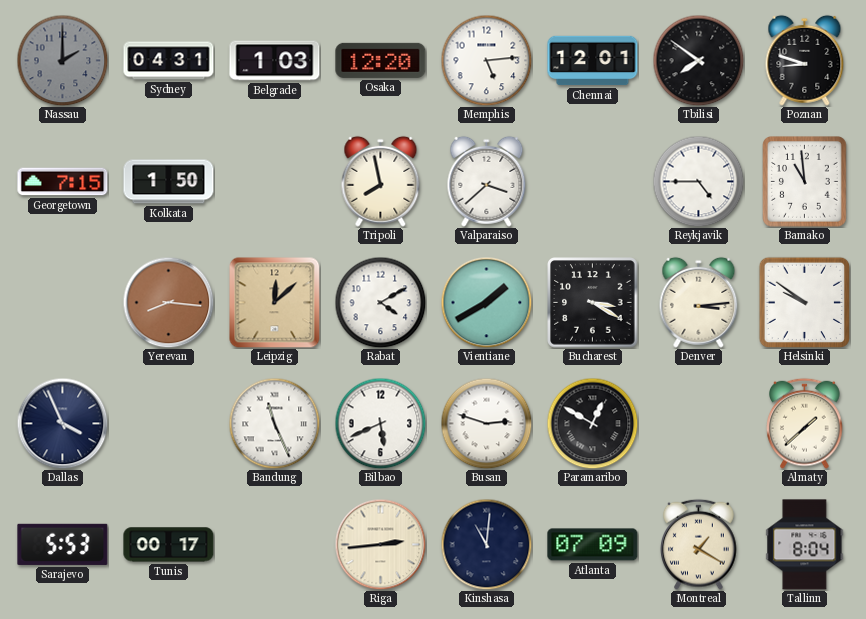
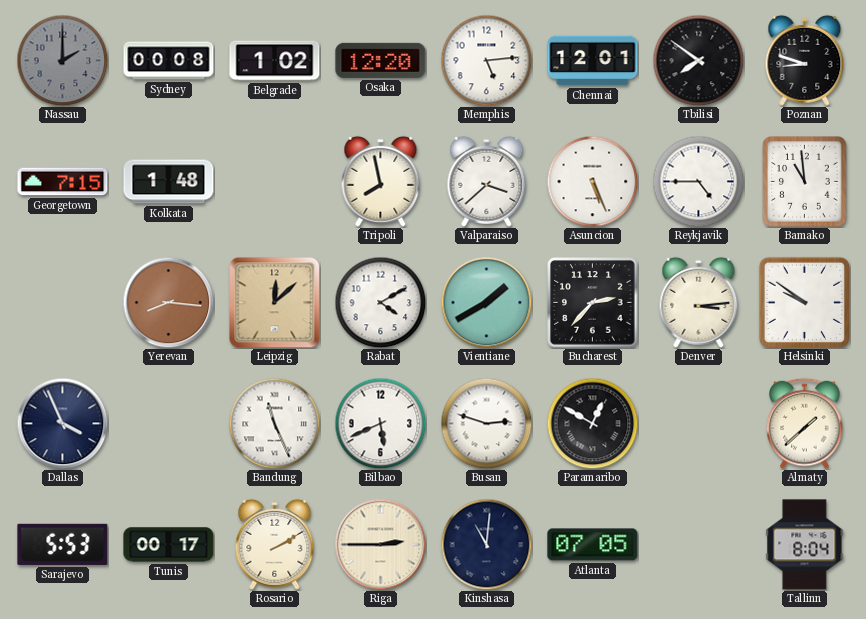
Sydney: 04:31 -> 00:08 (169, 61)
Belgrade: 1:03 -> 1:02 (275, 61)
Kolkata: 1:50 -> 1:48 (169, 182)
Asuncion: none -> 5:26 (592, 181)
Bucharest: 3:20 -> 2:37 (593, 303)
Rosario: none -> 2:10 (275, 544)
Riga: 2:44 -> 2:45 (380, 544)
Atlanta: 07:09 -> 07:05 (593, 545)
Montreal: 1:20 -> none (699, 544)
